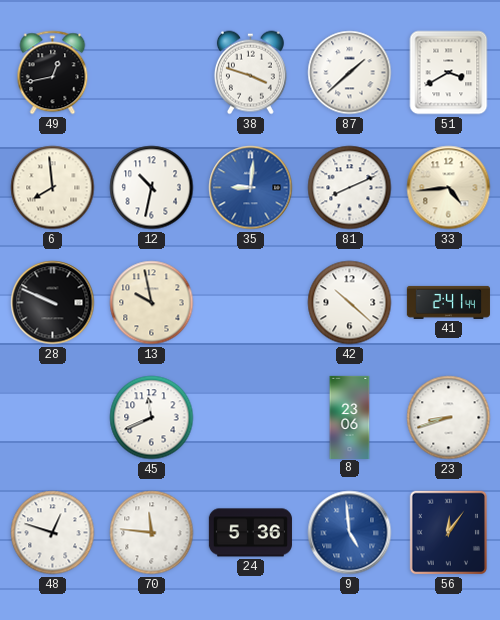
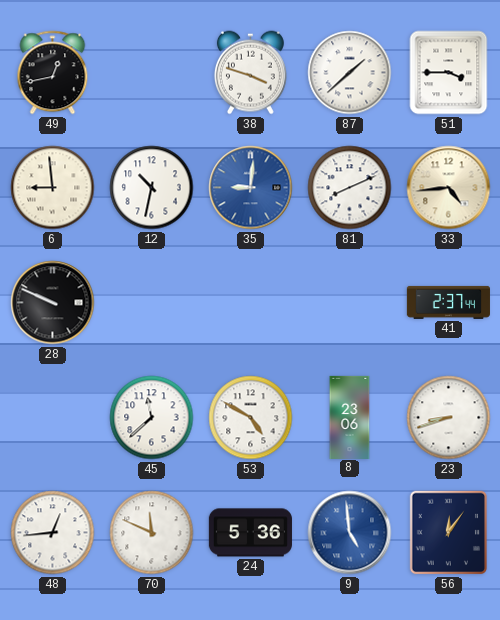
51: 3:40 -> 3:45 (449, 73)
6: 7:59 -> 8:59 (53, 188)
13: 9:58 -> none (152, 303)
42: 10:22 -> none (350, 303)
41: 2:41 -> 2:37 (448, 302)
45: 11:41 -> 11:38 (152, 418)
53: none -> 4:50 (251, 418)
48: 12:48 -> 12:44 (53, 533)
70: 11:46 -> 11:49 (152, 533)
